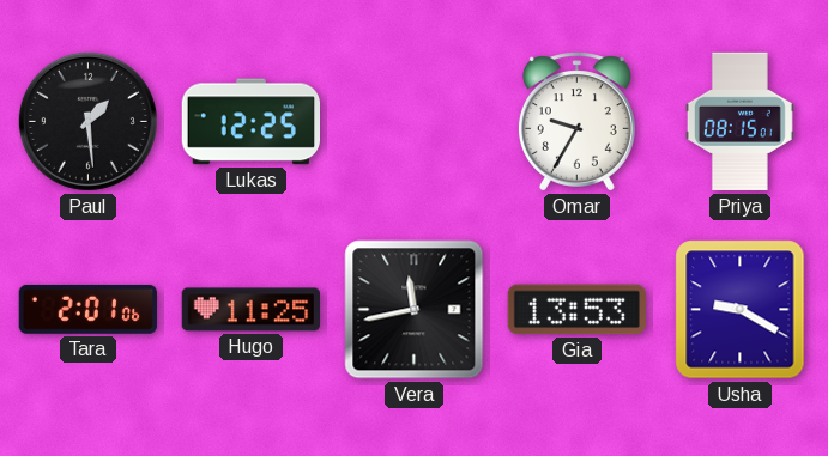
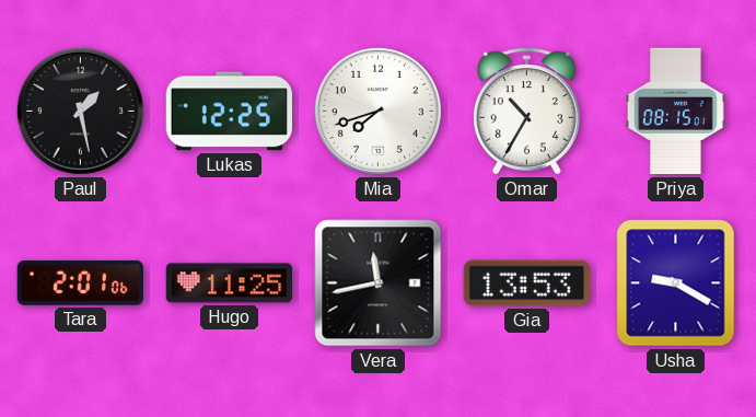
Paul: 1:29 -> 1:28 (80, 111)
Mia: none -> 7:42 (377, 111)
Omar: 9:35 -> 10:35 (526, 112)
